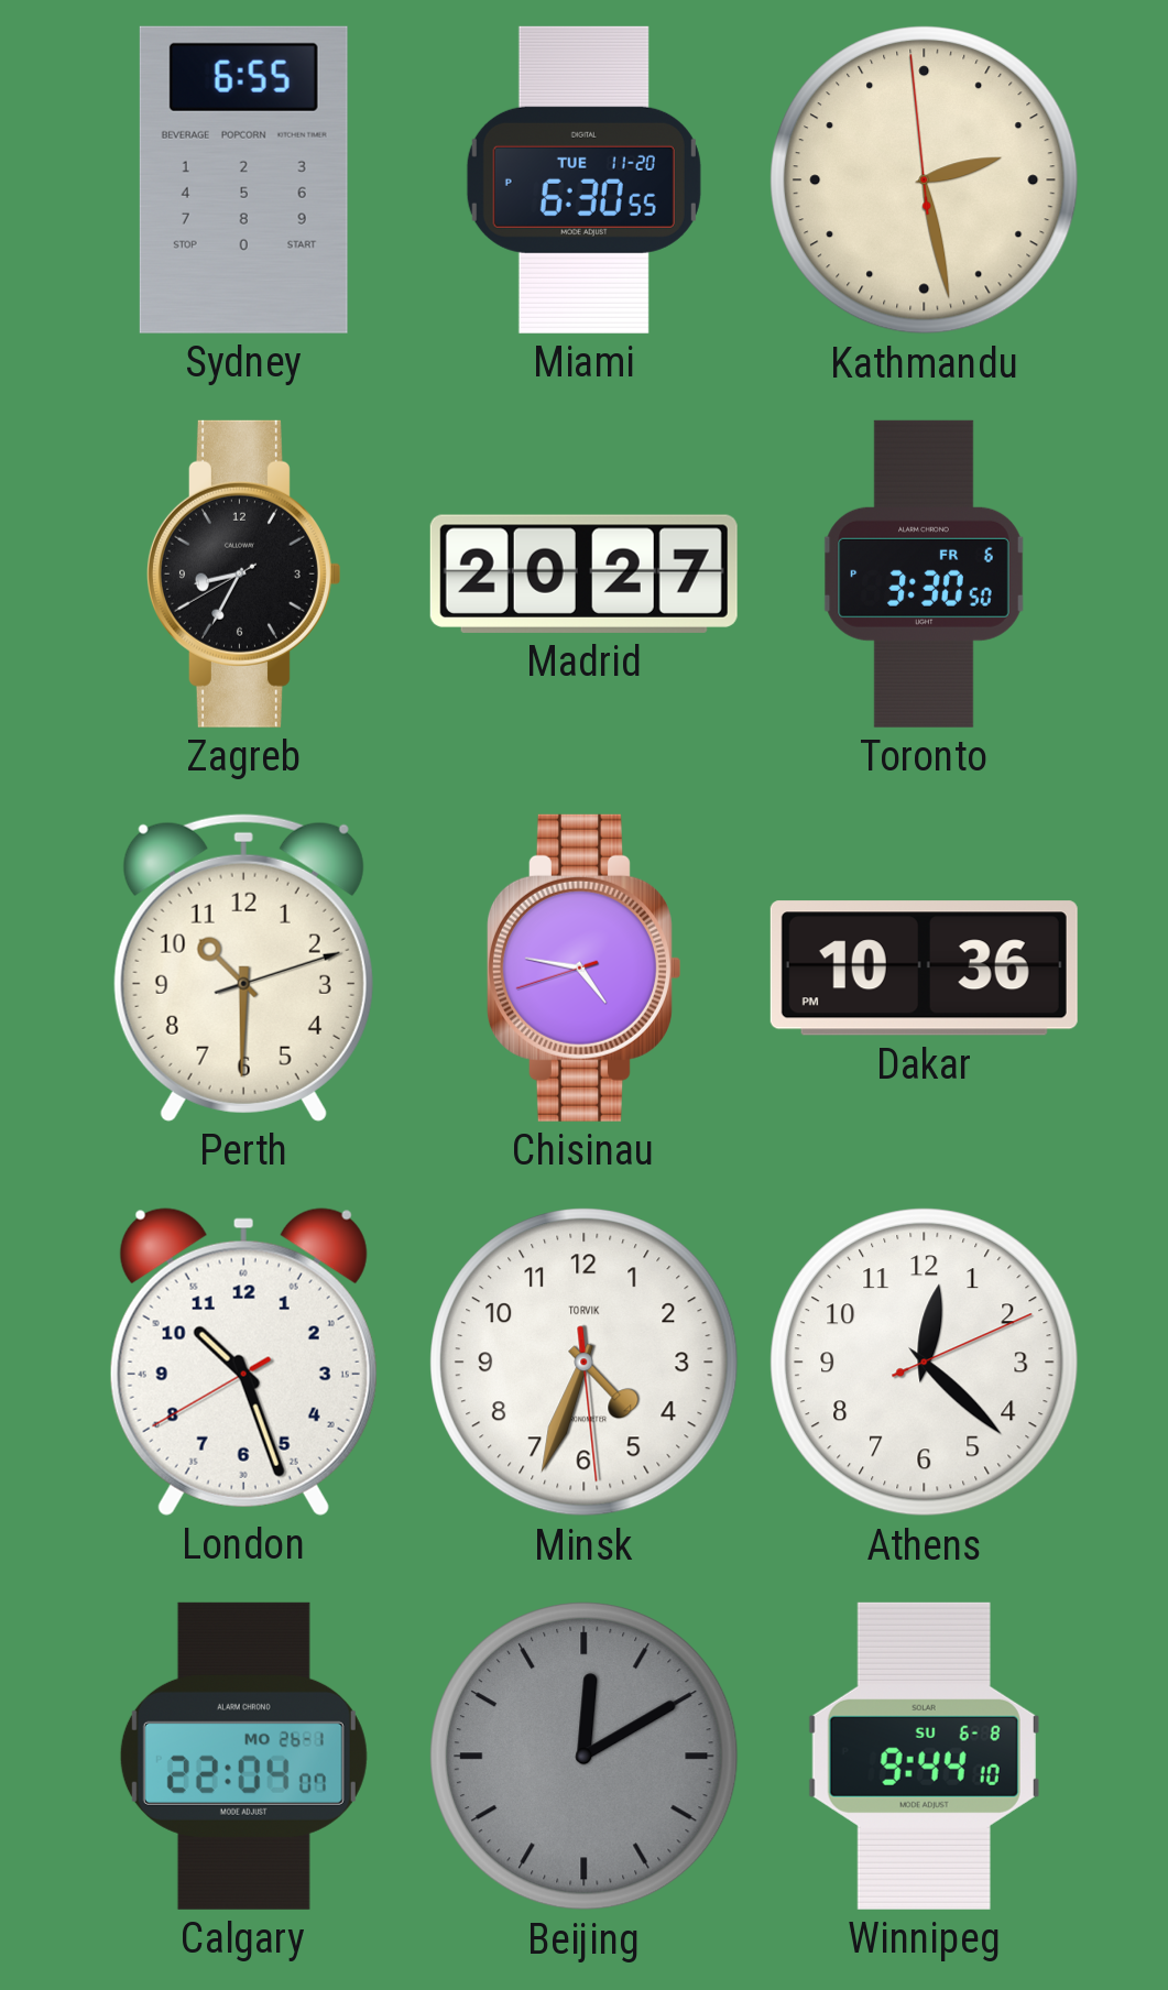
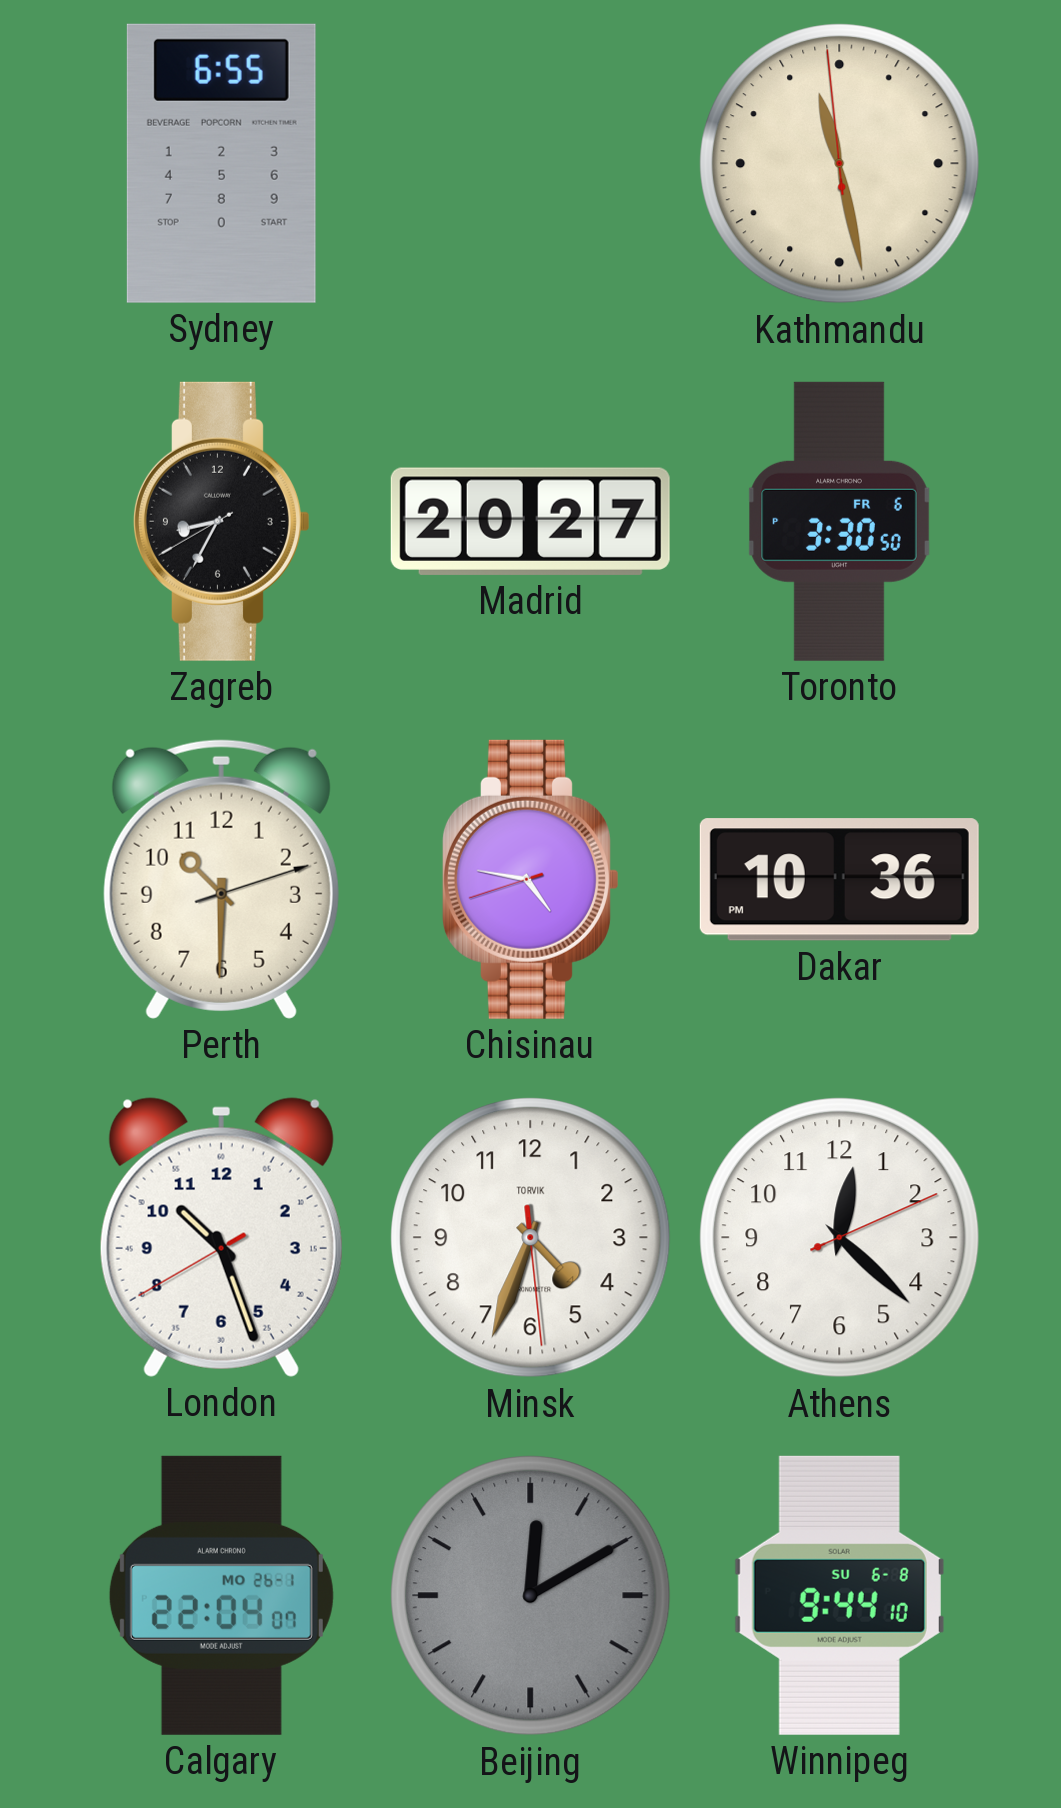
Miami: 6:30 -> none (583, 179)
Kathmandu: 2:27 -> 11:27 (840, 164)
